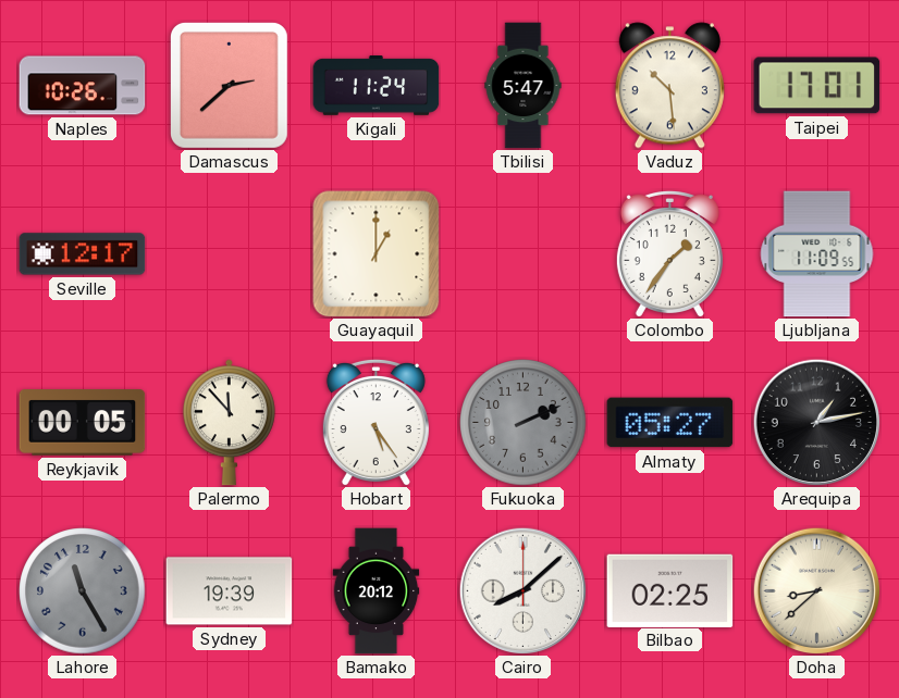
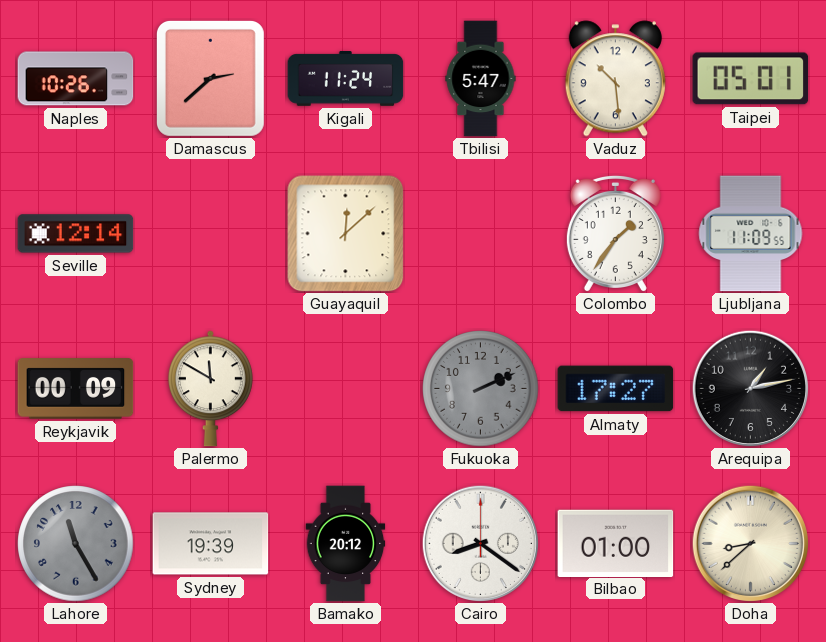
Taipei: 17:01 -> 05:01 (751, 79)
Seville: 12:17 -> 12:14 (76, 234)
Guayaquil: 1:00 -> 12:08 (346, 234)
Reykjavik: 00:05 -> 00:09 (76, 389)
Palermo: 11:53 -> 11:50 (210, 389)
Hobart: 5:24 -> none (375, 422)
Almaty: 05:27 -> 17:27 (616, 389)
Cairo: 8:08 -> 8:21 (480, 543)
Bilbao: 02:25 -> 01:00 (616, 543)
